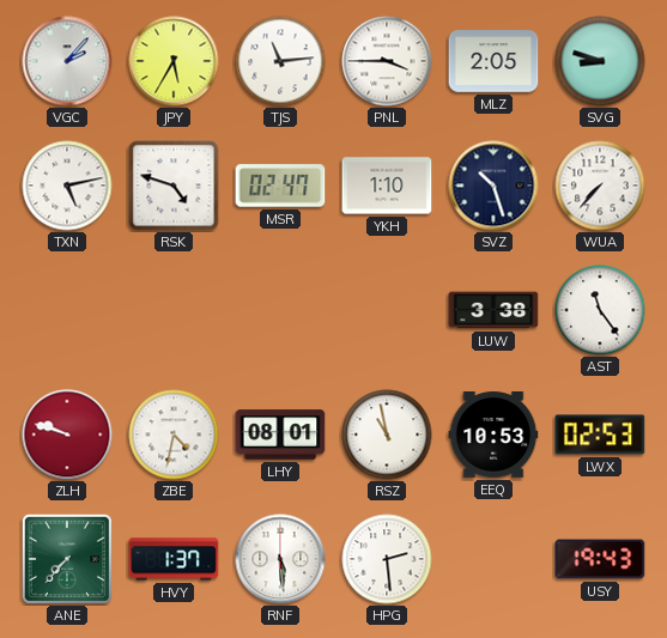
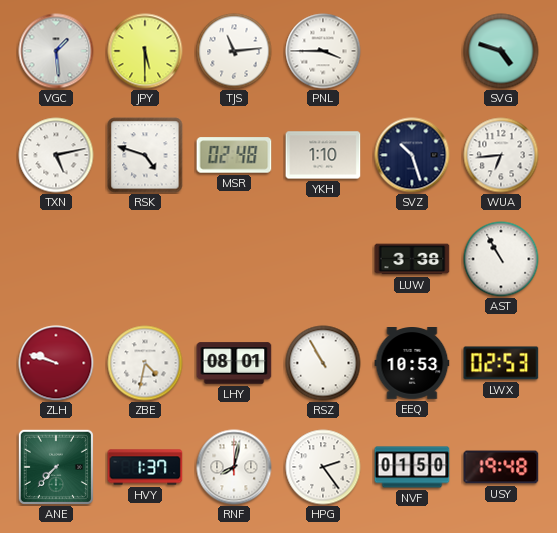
VGC: 2:07 -> 1:29 (56, 51)
JPY: 5:35 -> 5:30 (145, 51)
MLZ: 2:05 -> none (493, 61)
SVG: 8:48 -> 4:48 (501, 51)
MSR: 02:47 -> 02:48 (234, 155)
WUA: 7:37 -> 6:44 (501, 155)
AST: 11:24 -> 10:55 (501, 259)
RSZ: 10:58 -> 10:55 (323, 363)
RNF: 5:29 -> 8:02 (234, 467)
HPG: 2:29 -> 2:24 (323, 467)
NVF: none -> 01:50 (412, 467)
USY: 19:43 -> 19:48 (501, 467)
